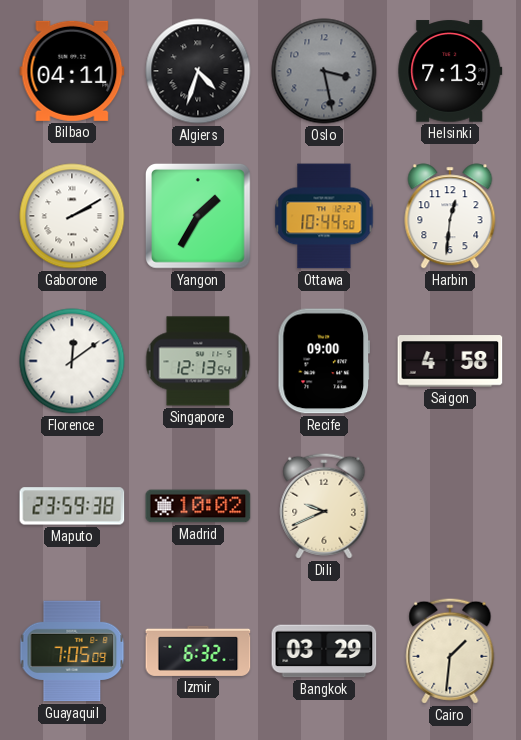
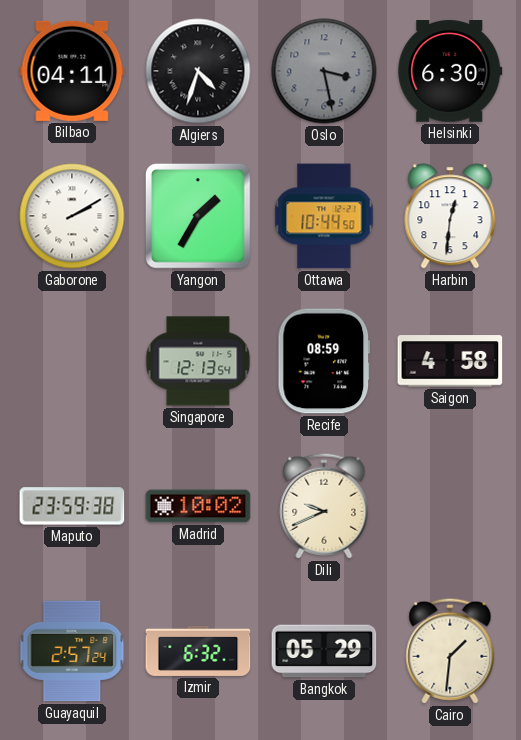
Helsinki: 7:13 -> 6:30 (450, 71)
Florence: 12:09 -> none (72, 361)
Recife: 09:00 -> 08:59 (323, 361)
Guayaquil: 7:05 -> 2:57 (72, 651)
Bangkok: 03:29 -> 05:29 (324, 651)
